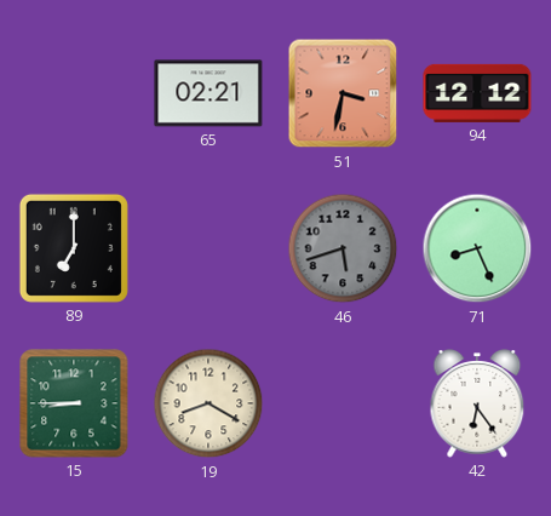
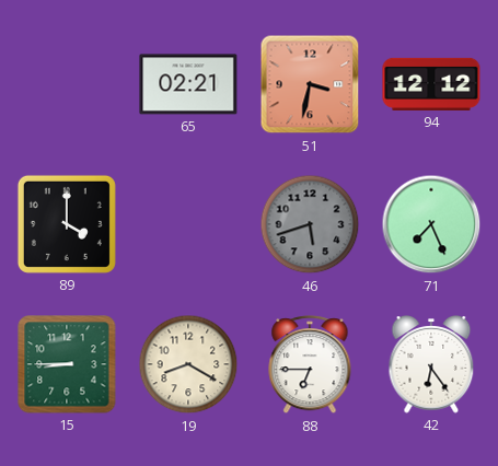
89: 7:00 -> 4:00 (67, 224)
71: 8:26 -> 7:26 (431, 224)
88: none -> 6:45 (310, 365)
